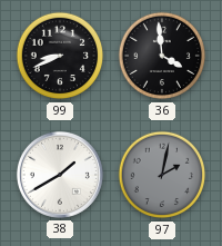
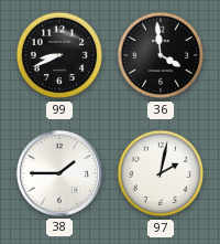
38: 1:40 -> 1:45 (59, 173)
97 dial: grey -> white (161, 173)
